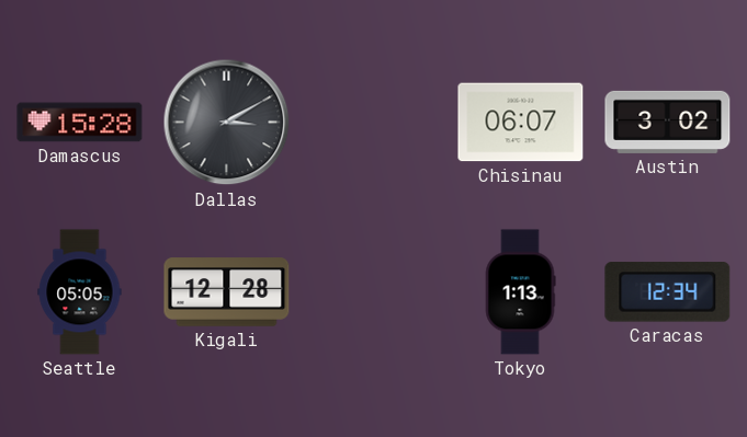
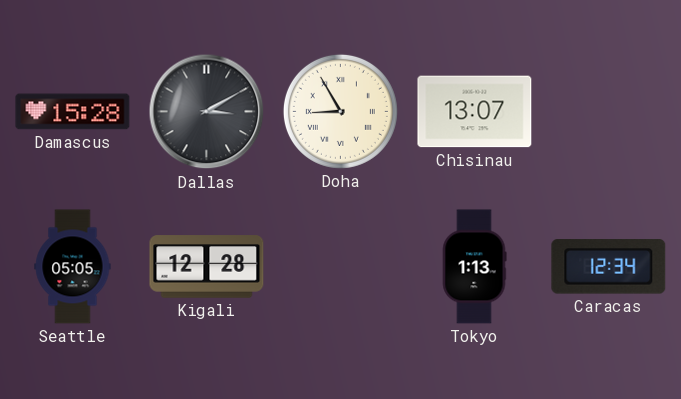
Doha: none -> 8:55 (340, 111)
Chisinau: 06:07 -> 13:07 (475, 112)
Austin: 3:02 -> none (668, 122)
